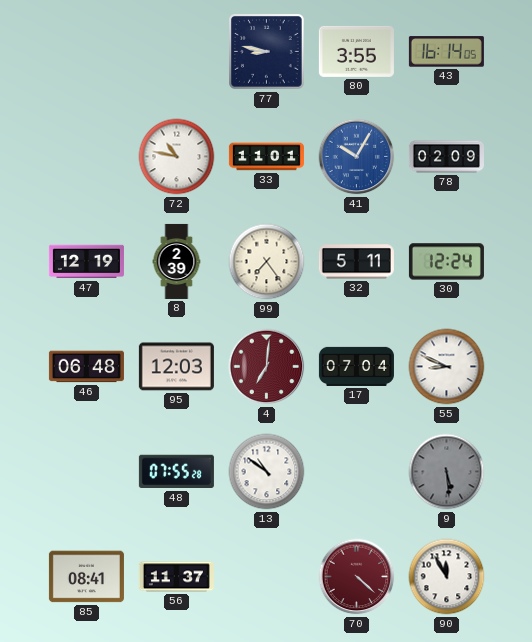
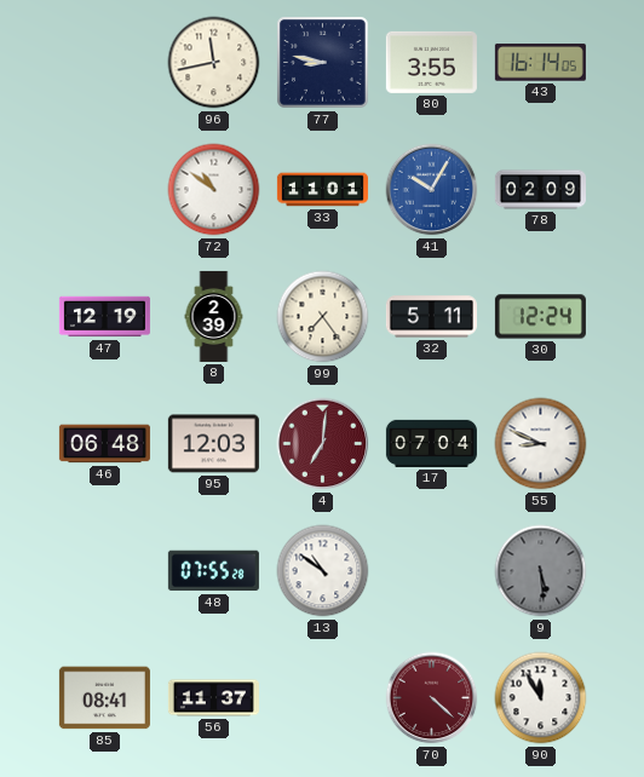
96: none -> 11:43 (214, 63)
72: 10:47 -> 10:51 (214, 190)
